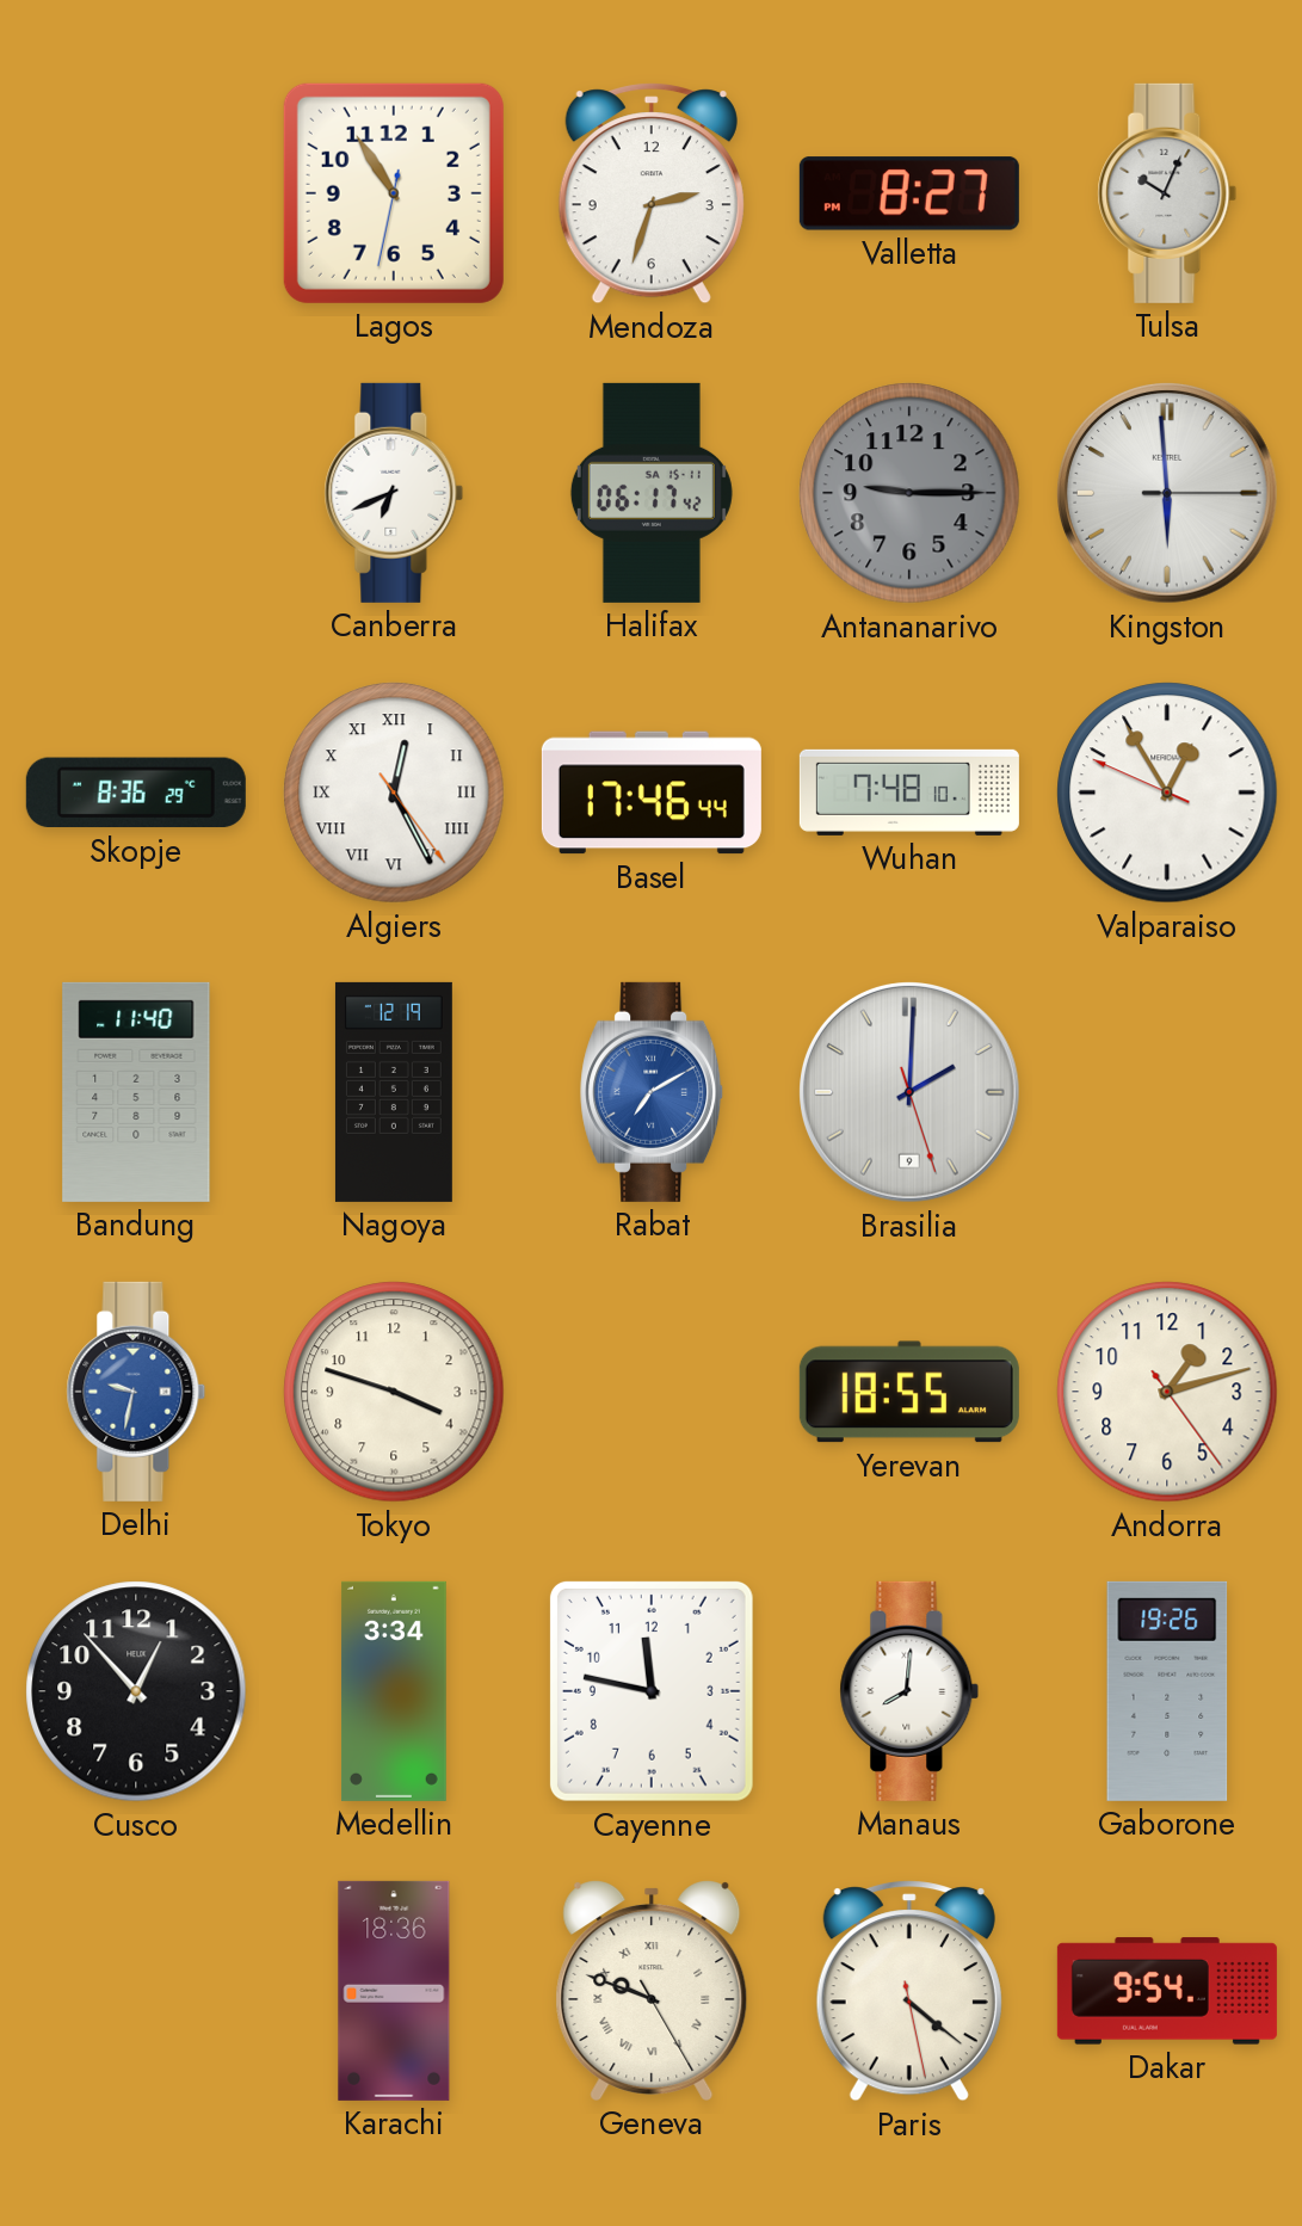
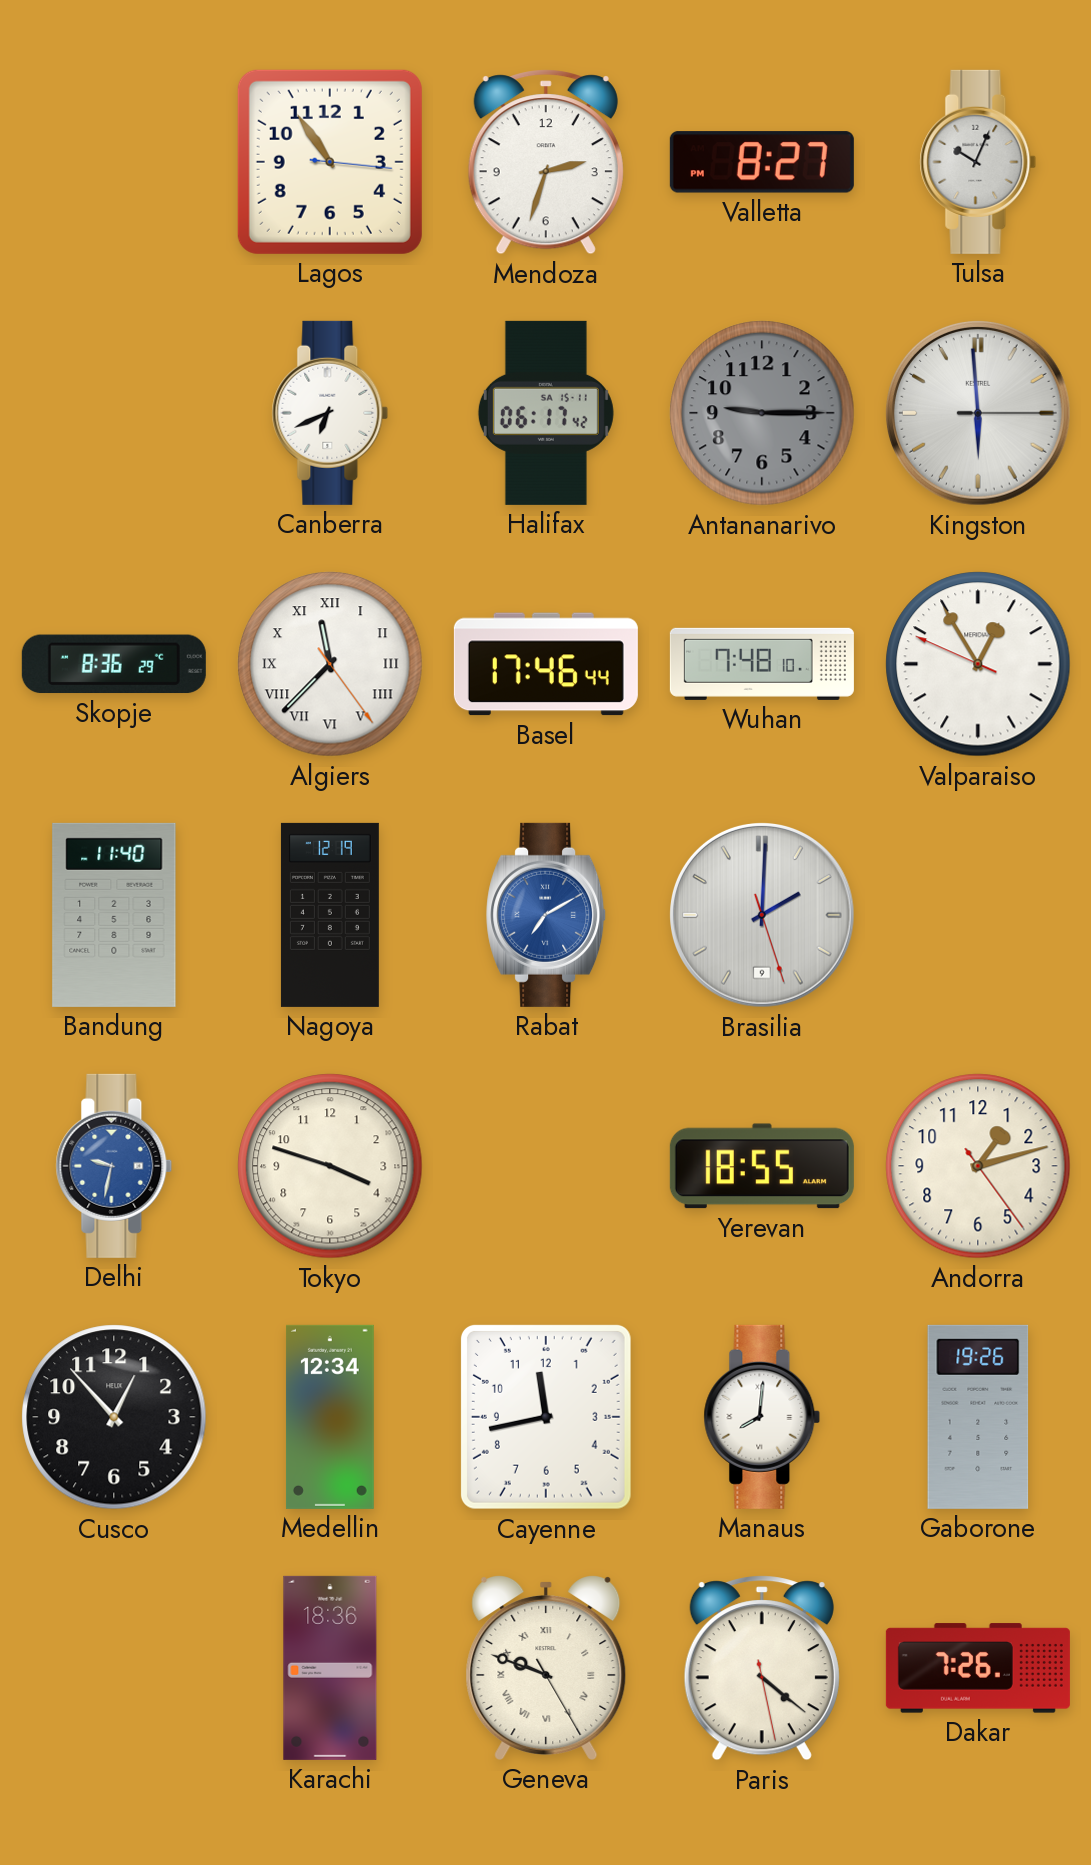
Lagos: 10:54:32 -> 10:54:16 (330, 162)
Algiers: 12:25 -> 11:37 (330, 664)
Medellin: 3:34 -> 12:34 (330, 1417)
Cayenne: 11:47 -> 11:43 (546, 1417)
Dakar: 9:54 -> 7:26 (978, 1668)
